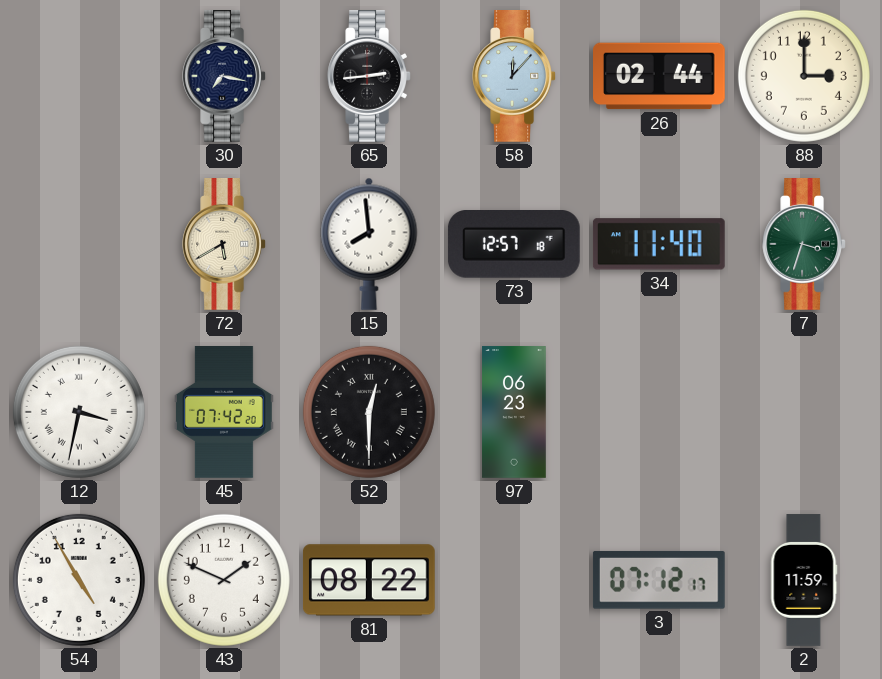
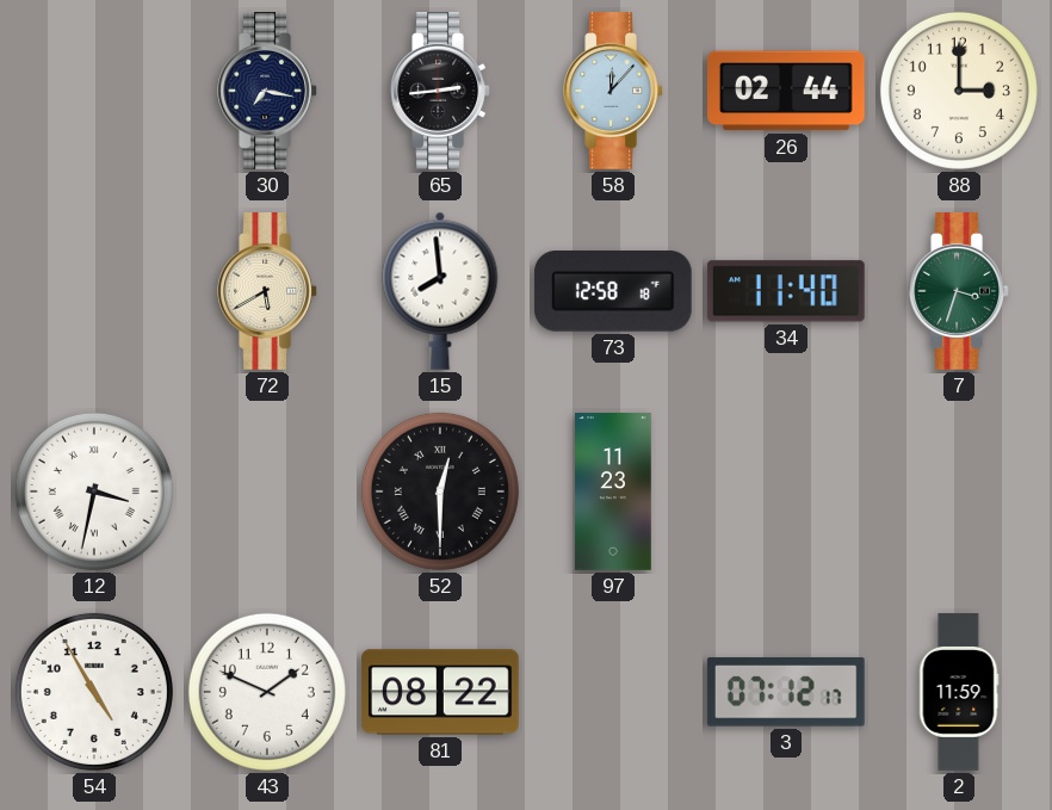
73: 12:57 -> 12:58 (613, 292)
45: 07:42 -> none (224, 413)
97: 06:23 -> 11:23 (613, 491)
